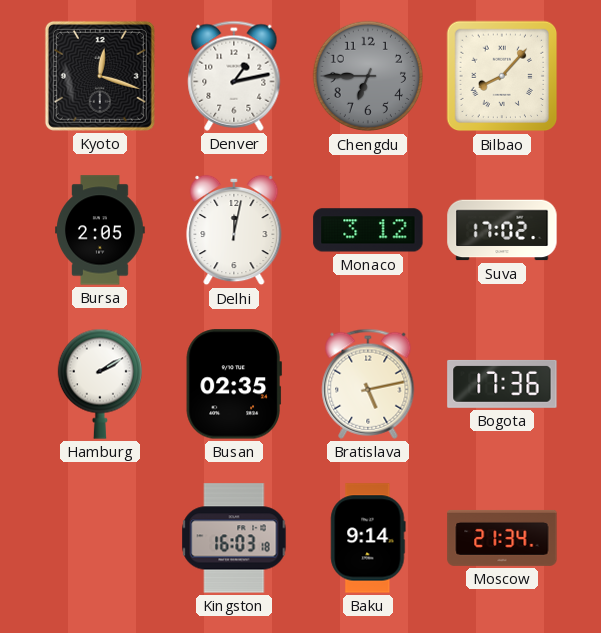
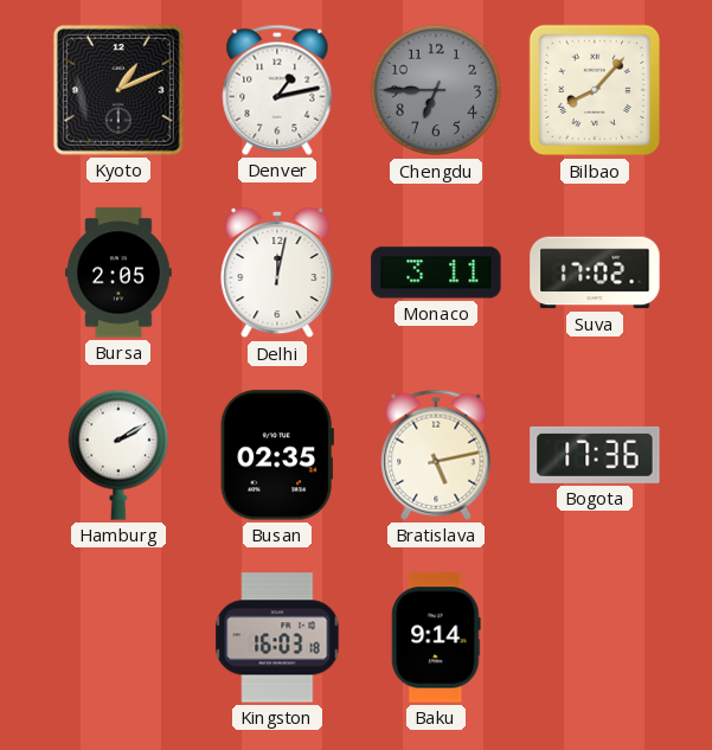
Kyoto: 12:18 -> 1:11 (118, 90)
Monaco: 3:12 -> 3:11 (436, 273)
Moscow: 21:34 -> none (502, 538)
